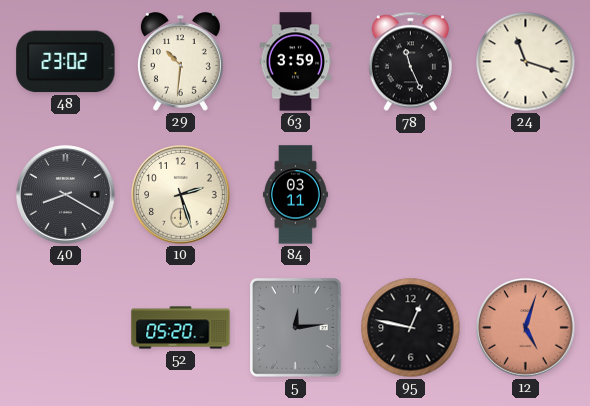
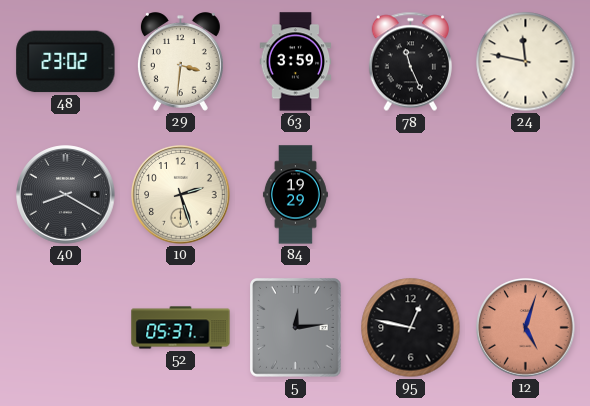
29: 10:31 -> 3:31 (180, 62)
24: 11:18 -> 11:47 (526, 62)
84: 03:11 -> 19:29 (295, 195)
52: 05:20 -> 05:37 (181, 328)
